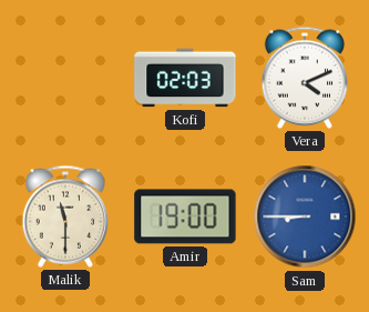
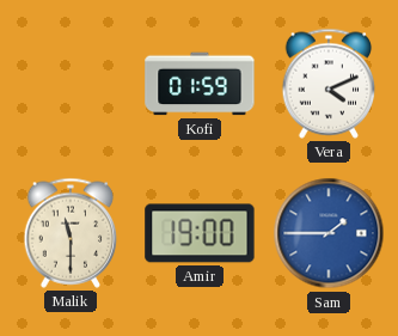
Kofi: 02:03 -> 01:59 (200, 84)
Sam: 8:45 -> 1:45 (329, 233)
